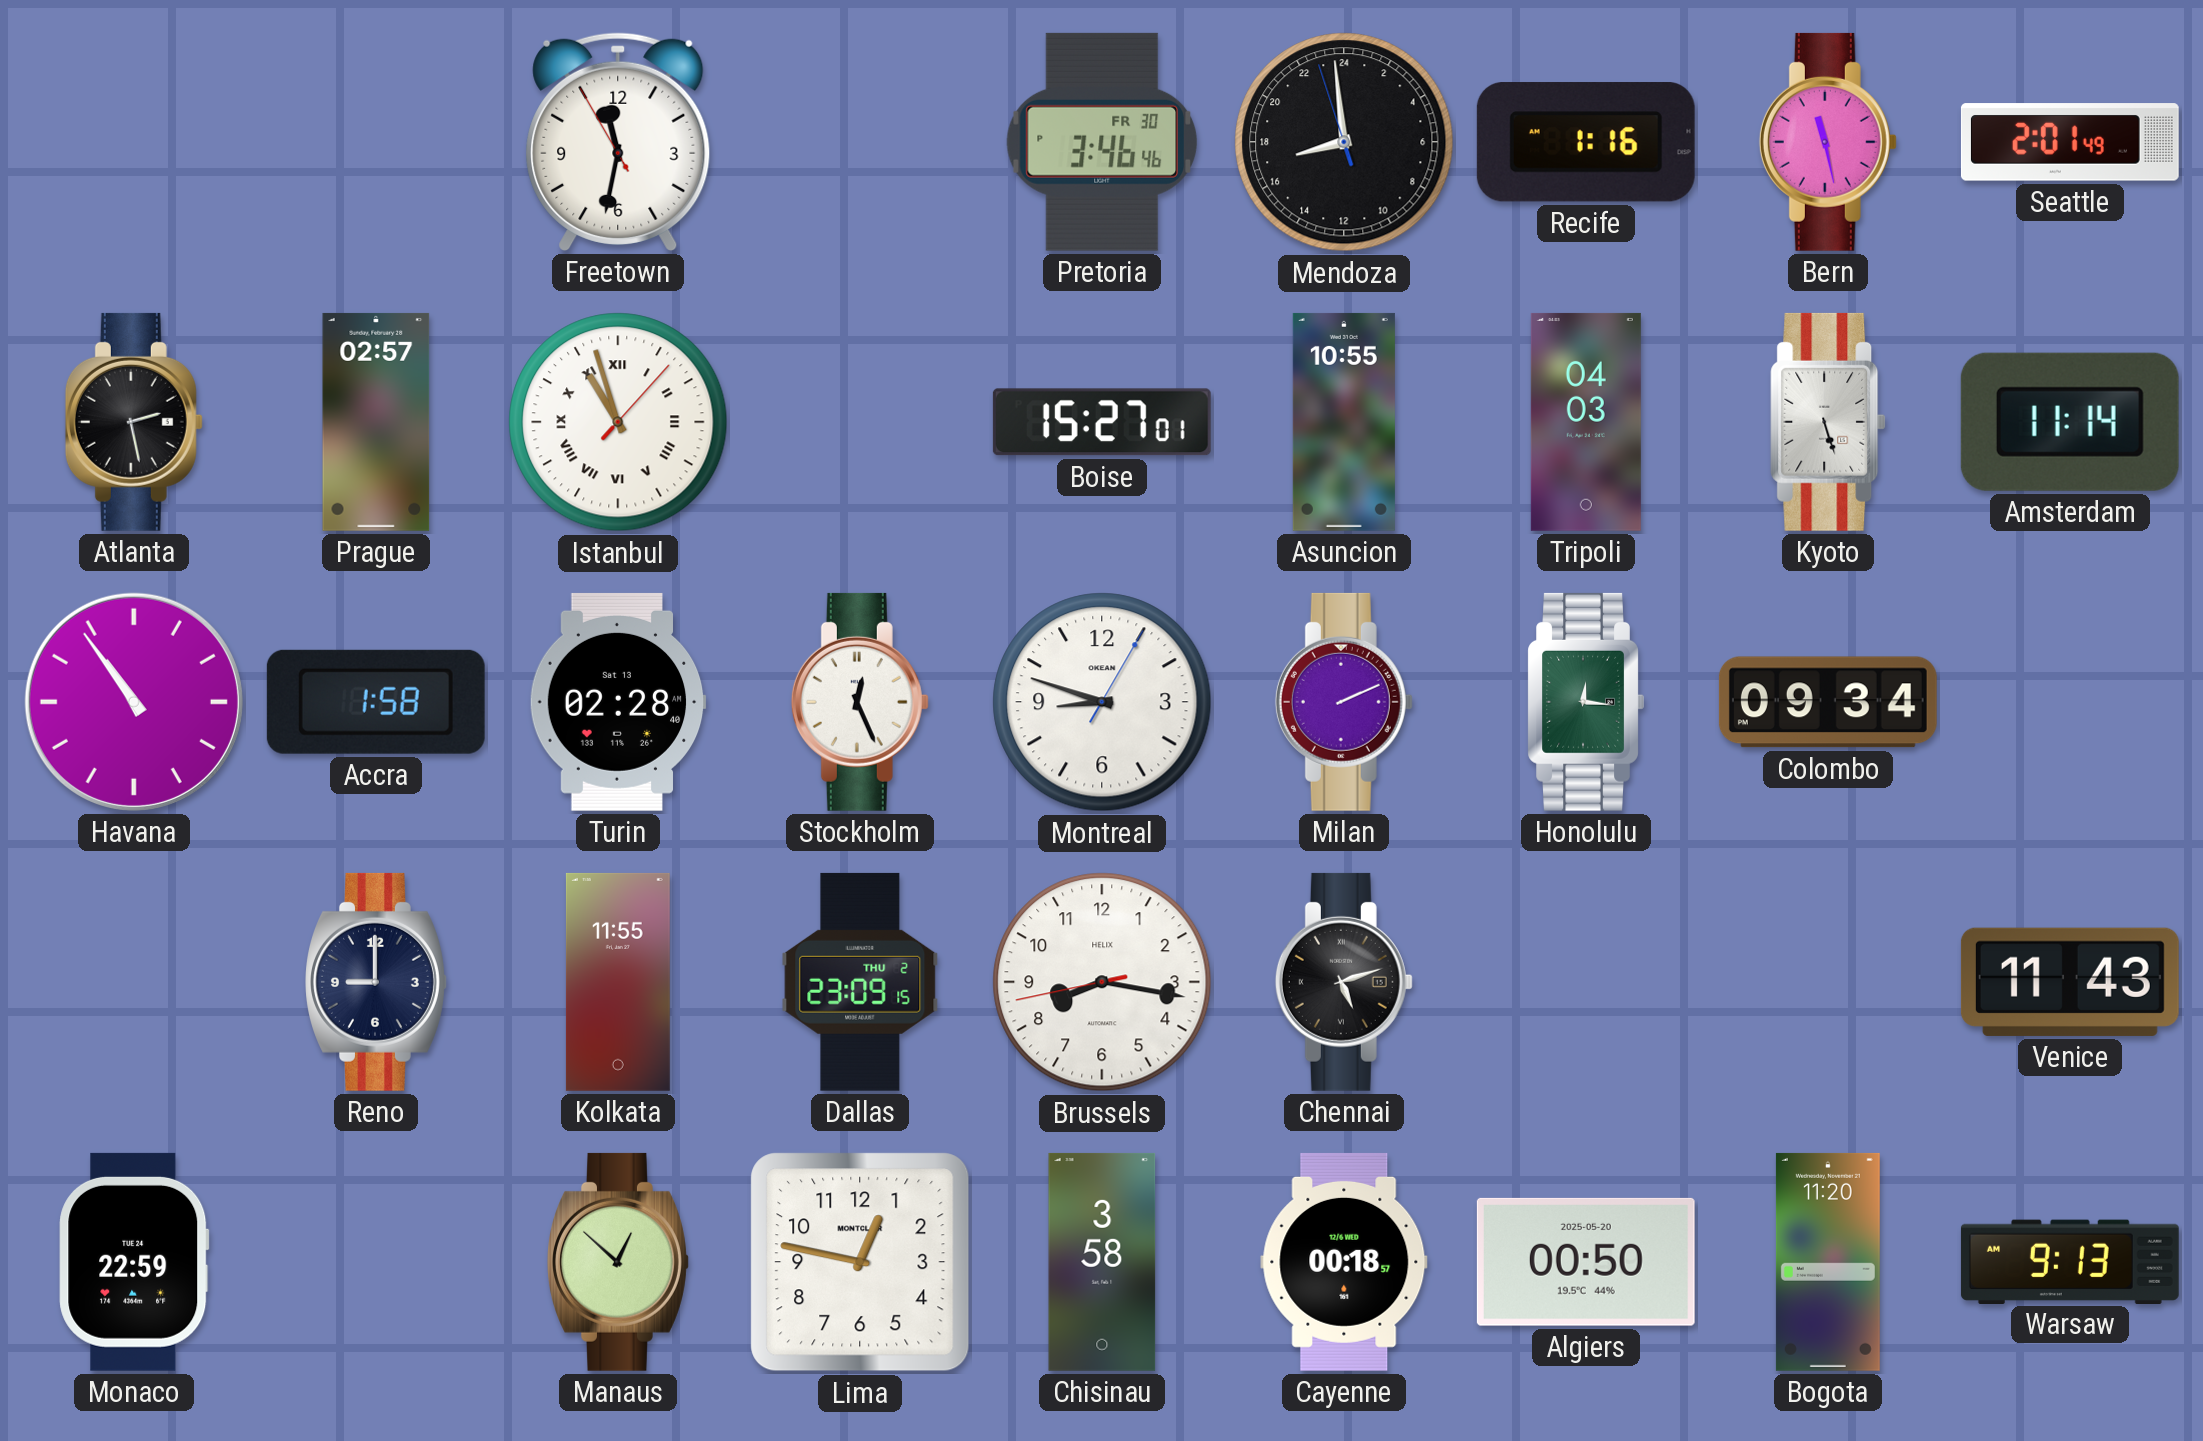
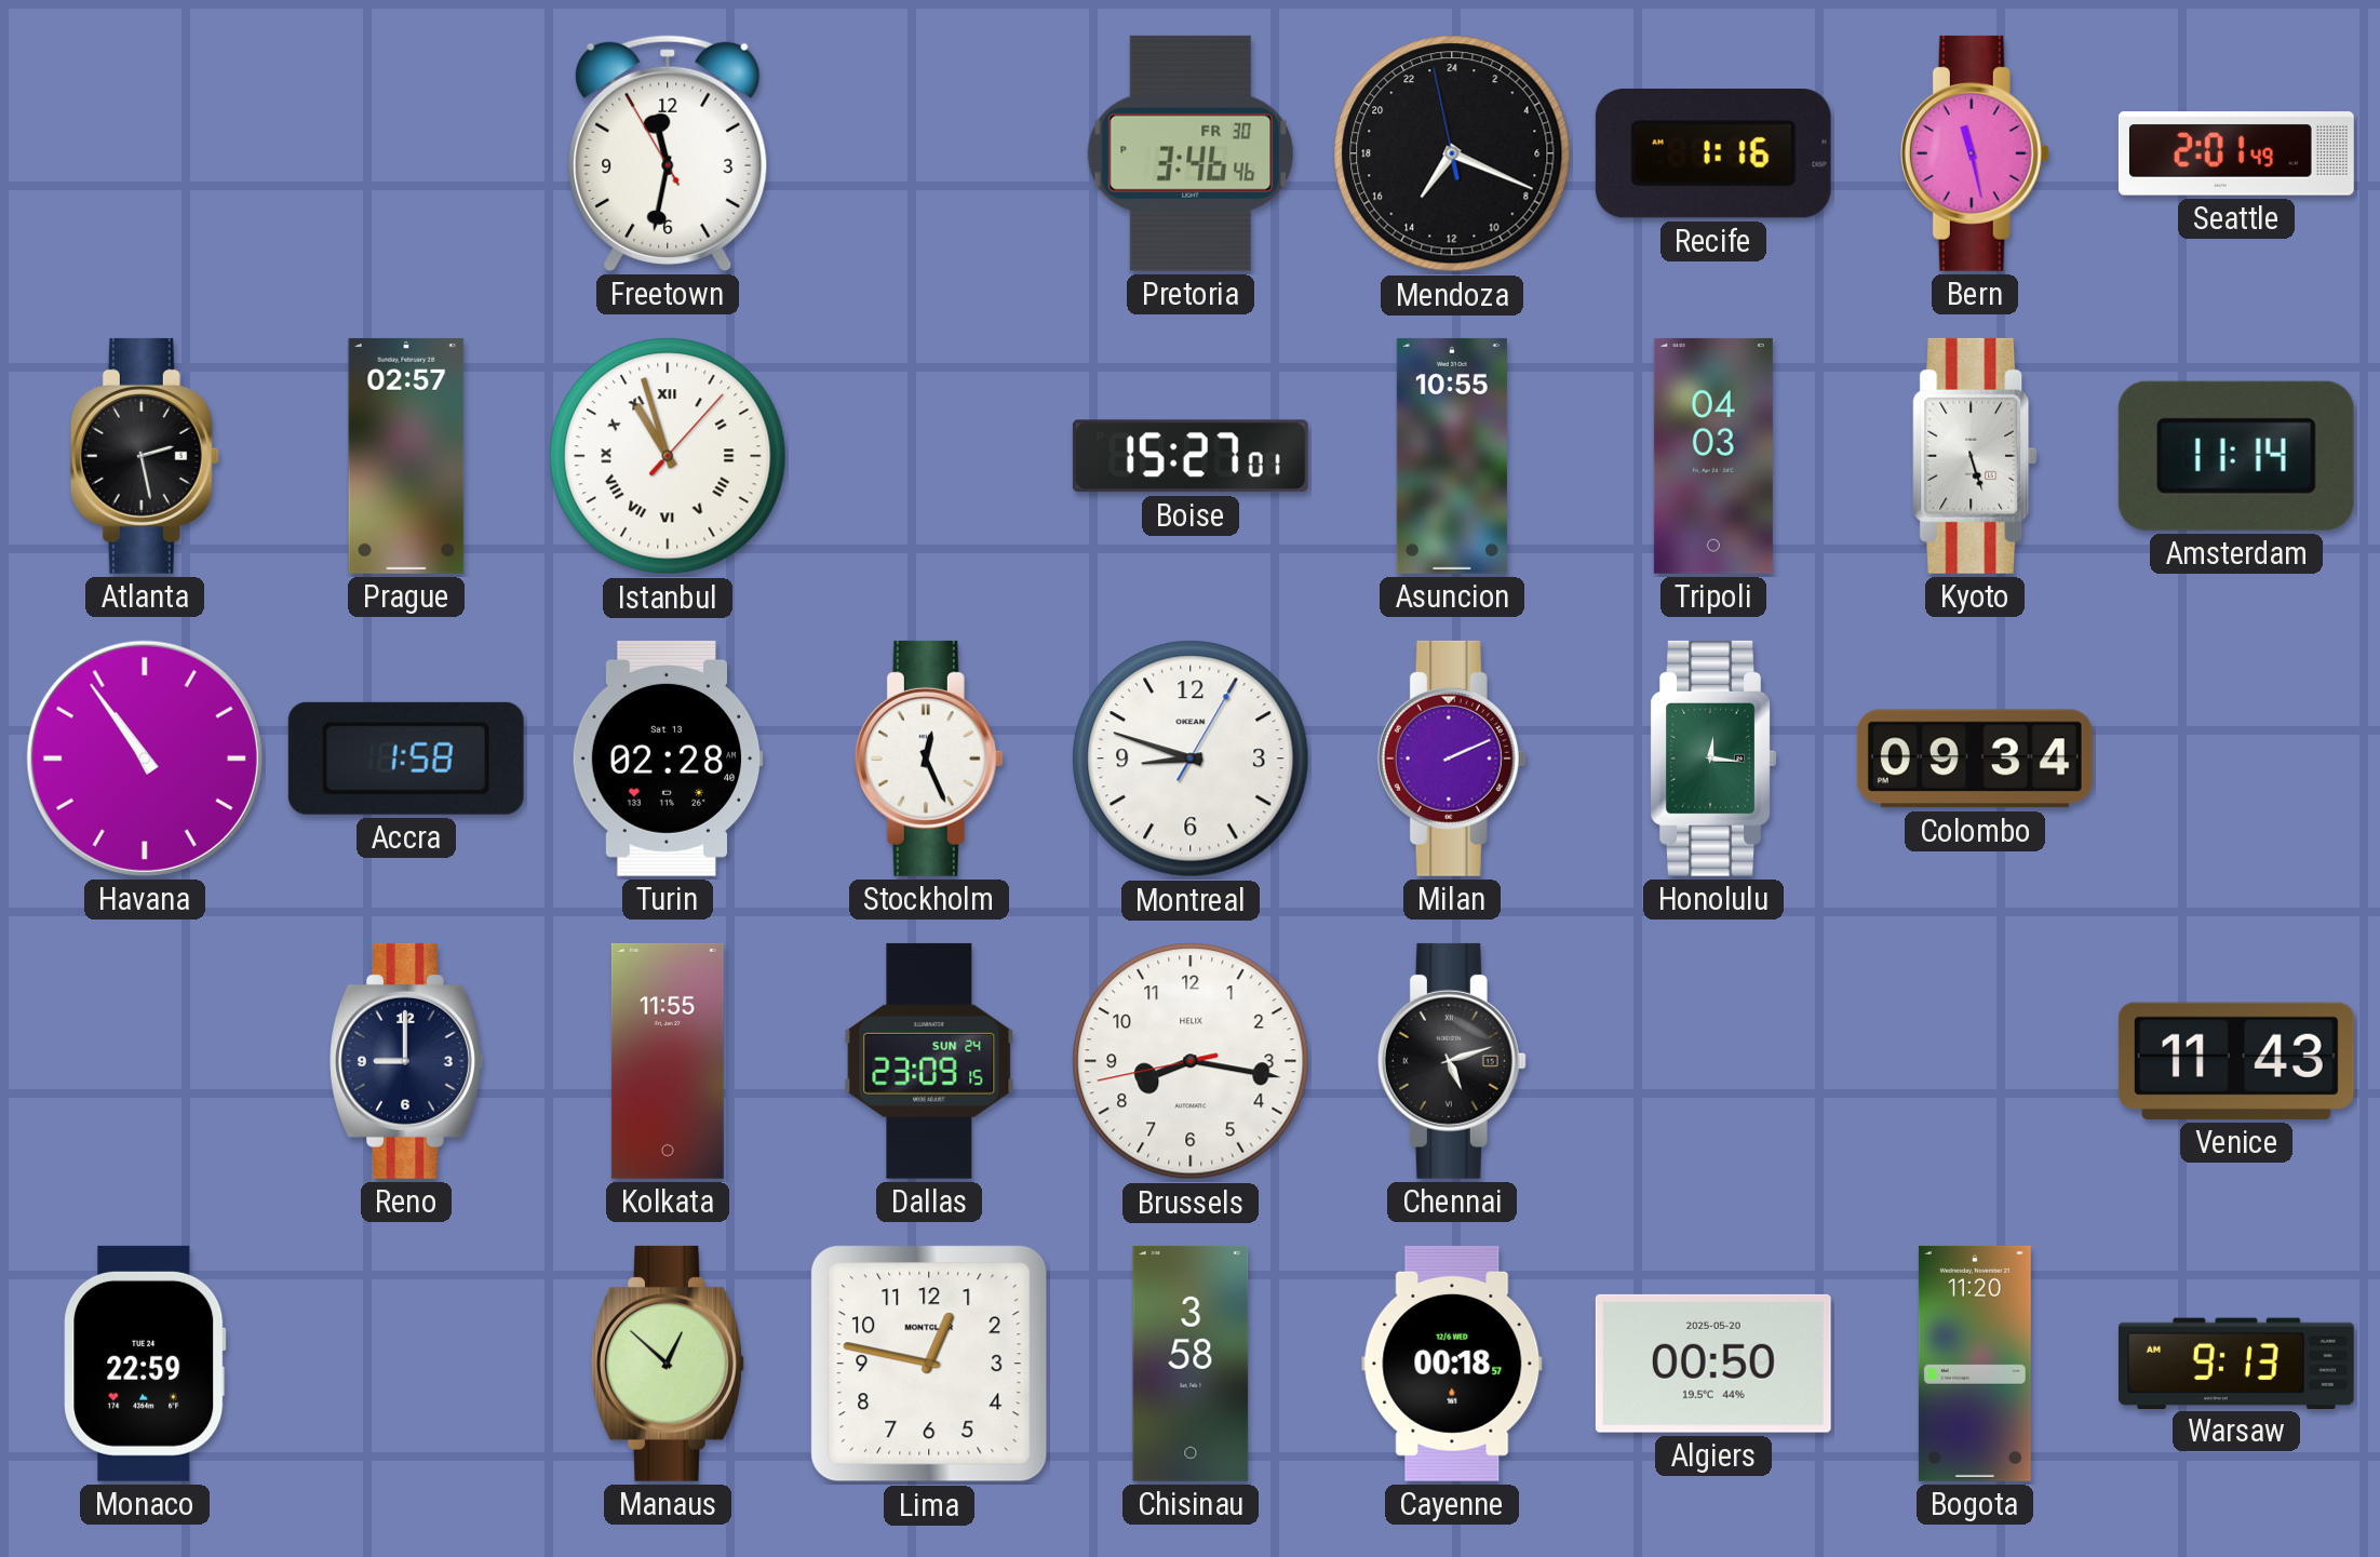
Mendoza: 16:58 -> 14:18 (1452, 153)
Dallas date: THU 2 -> SUN 24 (929, 1061)
